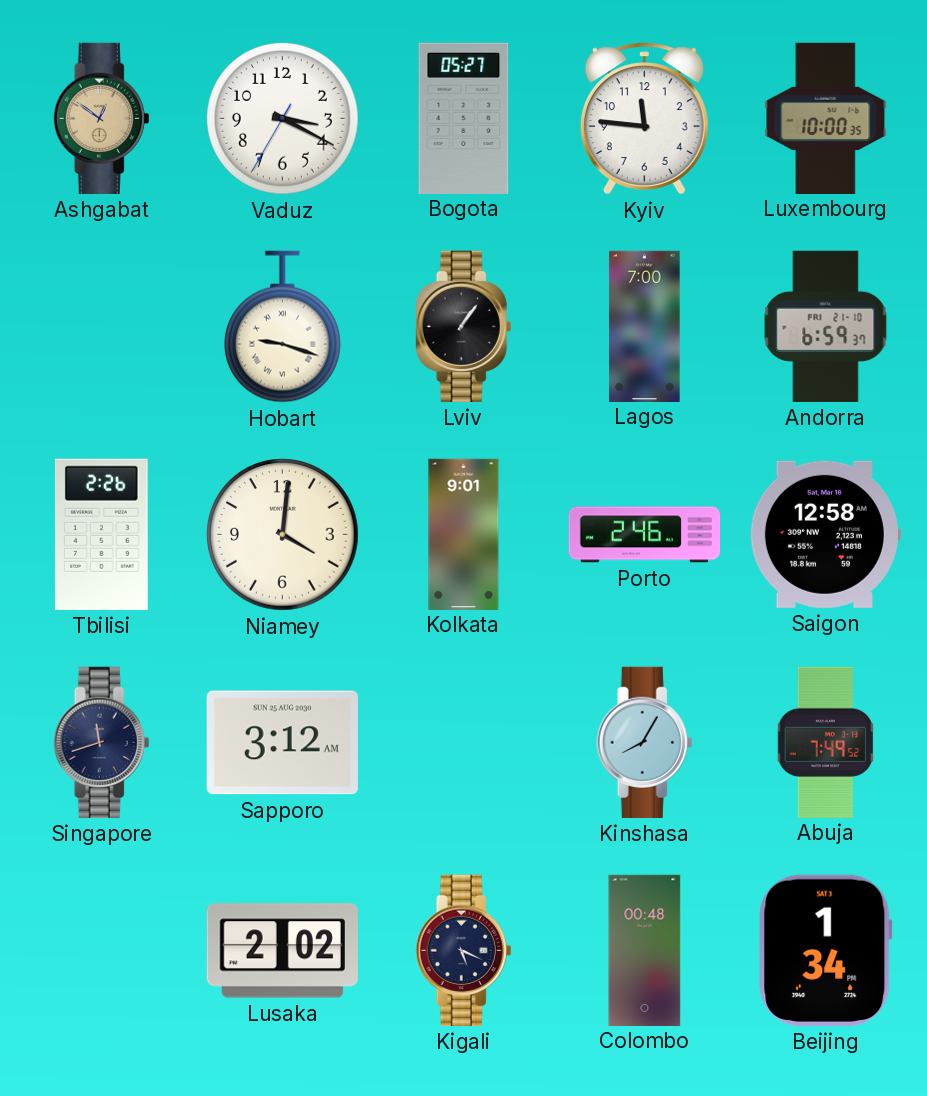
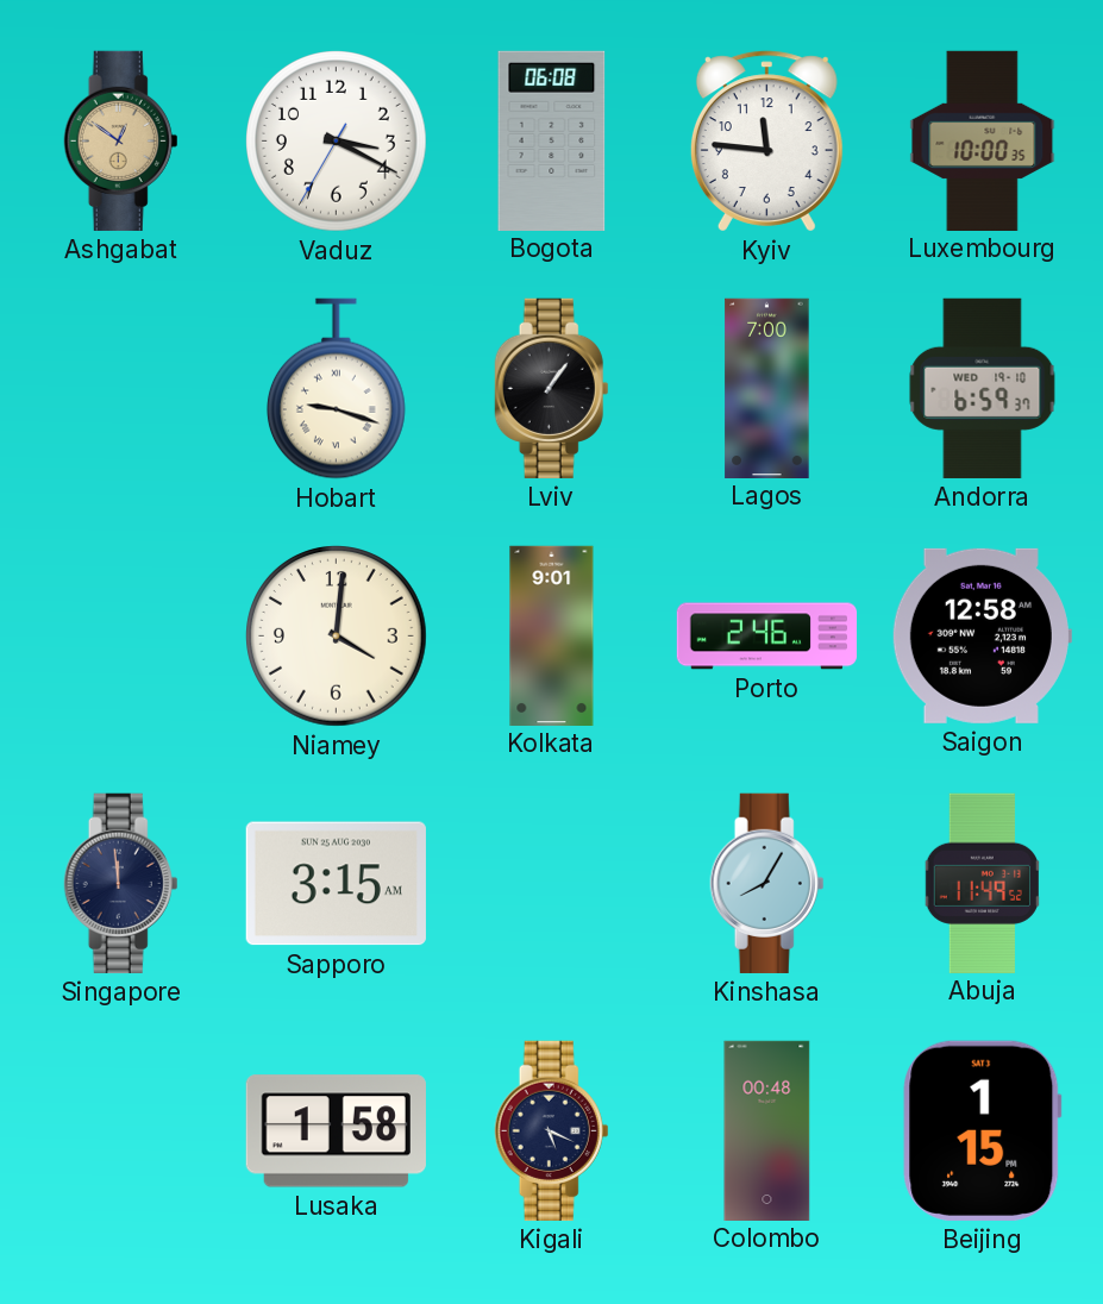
Bogota: 05:27 -> 06:08 (552, 140)
Andorra date: FRI 21-10 -> WED 19-10 (983, 388)
Tbilisi: 2:26 -> none (101, 534)
Singapore: 11:42 -> 11:59 (121, 883)
Sapporo: 3:12 -> 3:15 (336, 884)
Abuja: 7:49 -> 11:49 (982, 883)
Lusaka: 2:02 -> 1:58 (336, 1131)
Beijing: 1:34 -> 1:15 (983, 1130)
